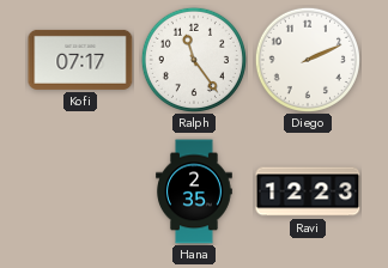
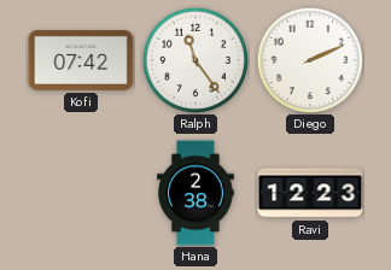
Kofi: 07:17 -> 07:42 (81, 60)
Hana: 2:35 -> 2:38 (197, 193)
